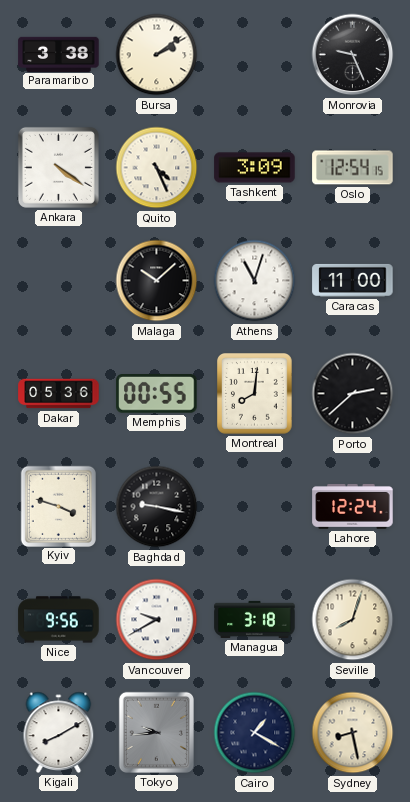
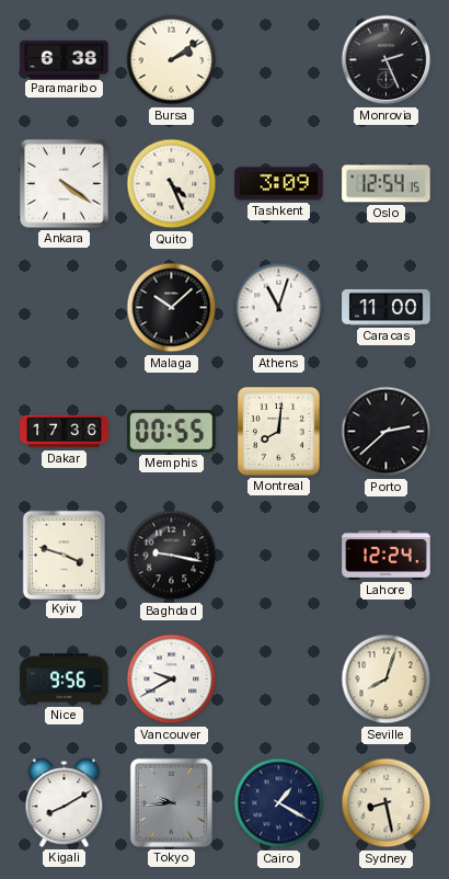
Paramaribo: 3:38 -> 6:38 (65, 59)
Monrovia: 9:26 -> 2:26 (387, 60)
Dakar: 05:36 -> 17:36 (65, 432)
Managua: 3:18 -> none (255, 619)
